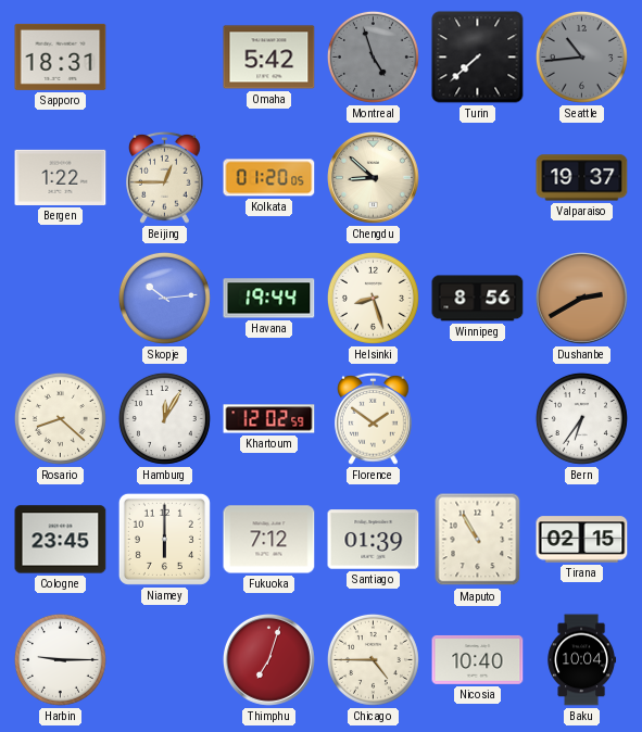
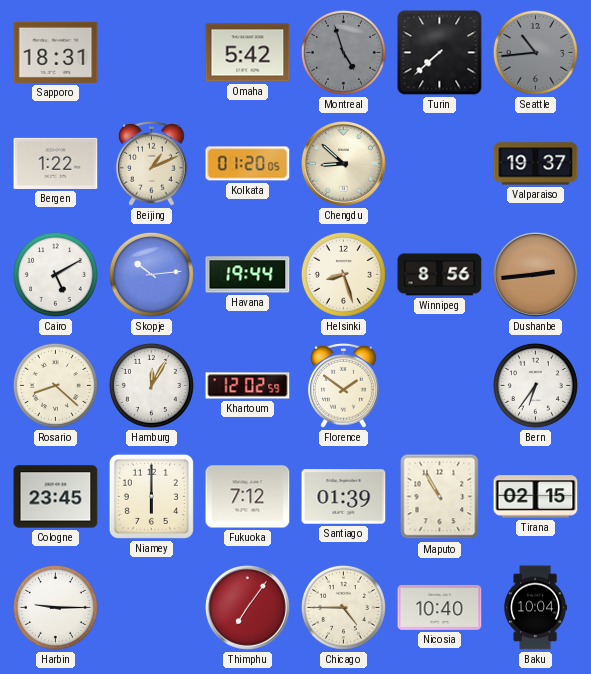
Beijing: 12:45 -> 1:11 (152, 163)
Cairo: none -> 5:10 (55, 274)
Dushanbe: 2:40 -> 2:44 (536, 275)
Thimphu: 7:03 -> 7:06 (248, 608)
